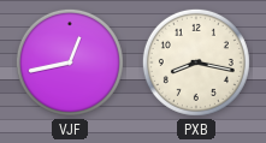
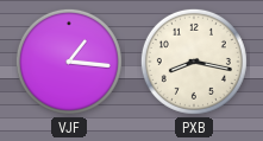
VJF: 12:43 -> 1:16 (69, 62)
